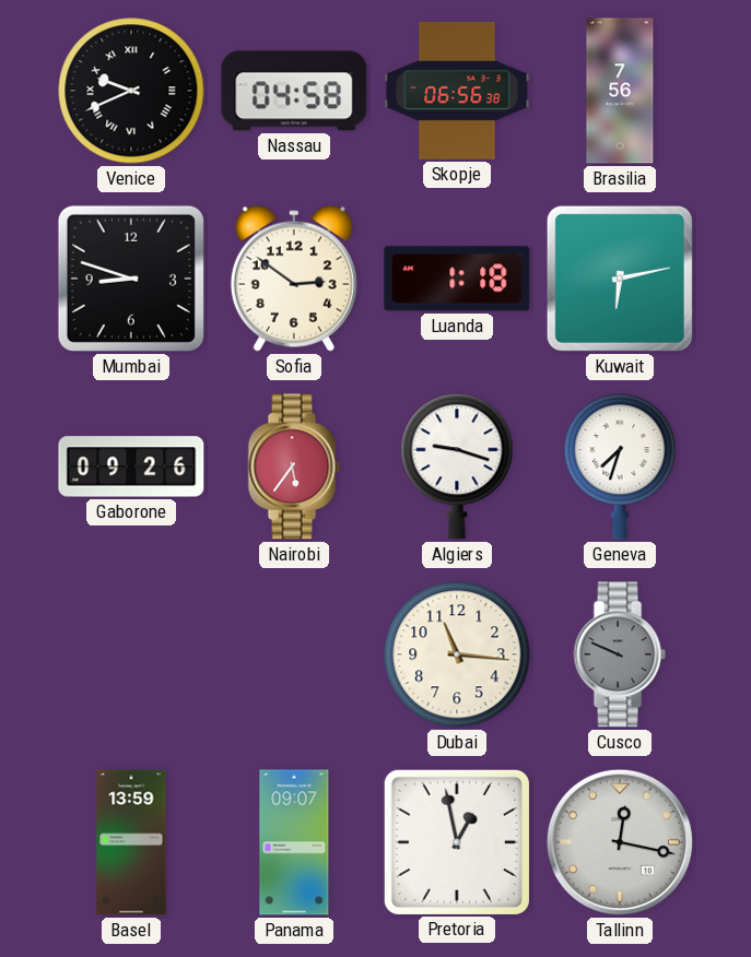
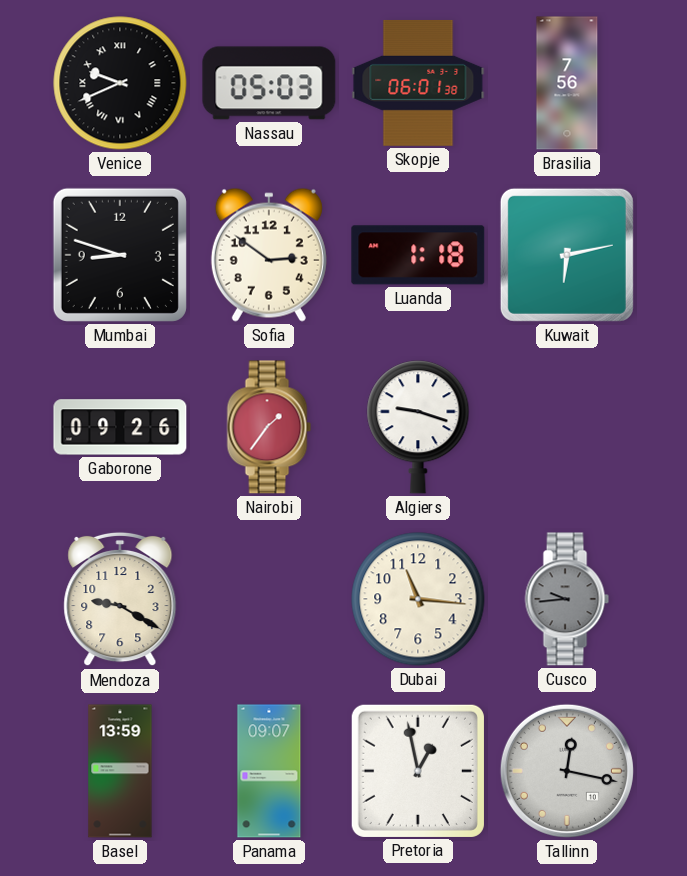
Nassau: 04:58 -> 05:03 (269, 83)
Skopje: 06:56 -> 06:01 (418, 83)
Nairobi: 5:36 -> 1:36 (269, 427)
Geneva: 7:33 -> none (620, 466)
Mendoza: none -> 9:20 (120, 599)
Cusco: 9:49 -> 9:44 (567, 599)
